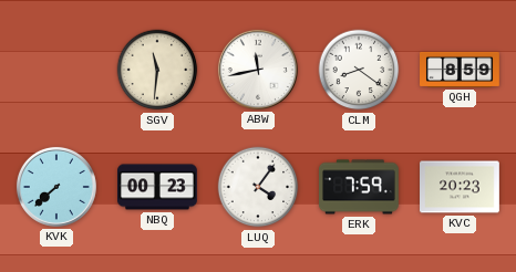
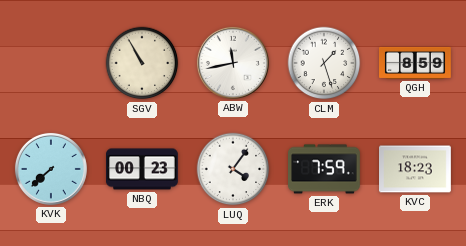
SGV: 11:31 -> 10:55 (142, 63)
CLM: 8:21 -> 1:27 (324, 63)
KVC: 20:23 -> 18:23 (416, 169)
